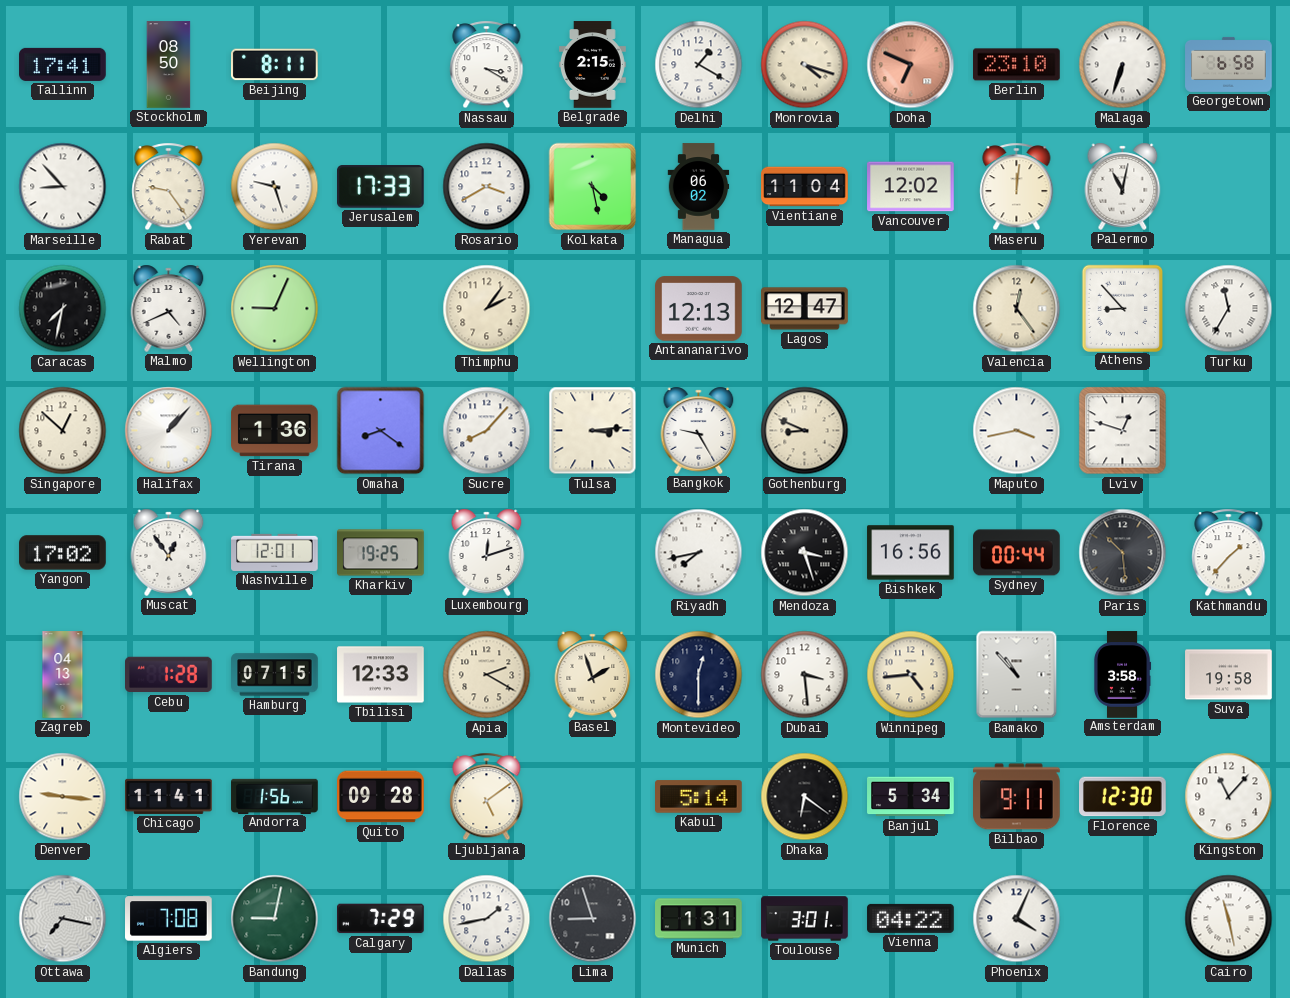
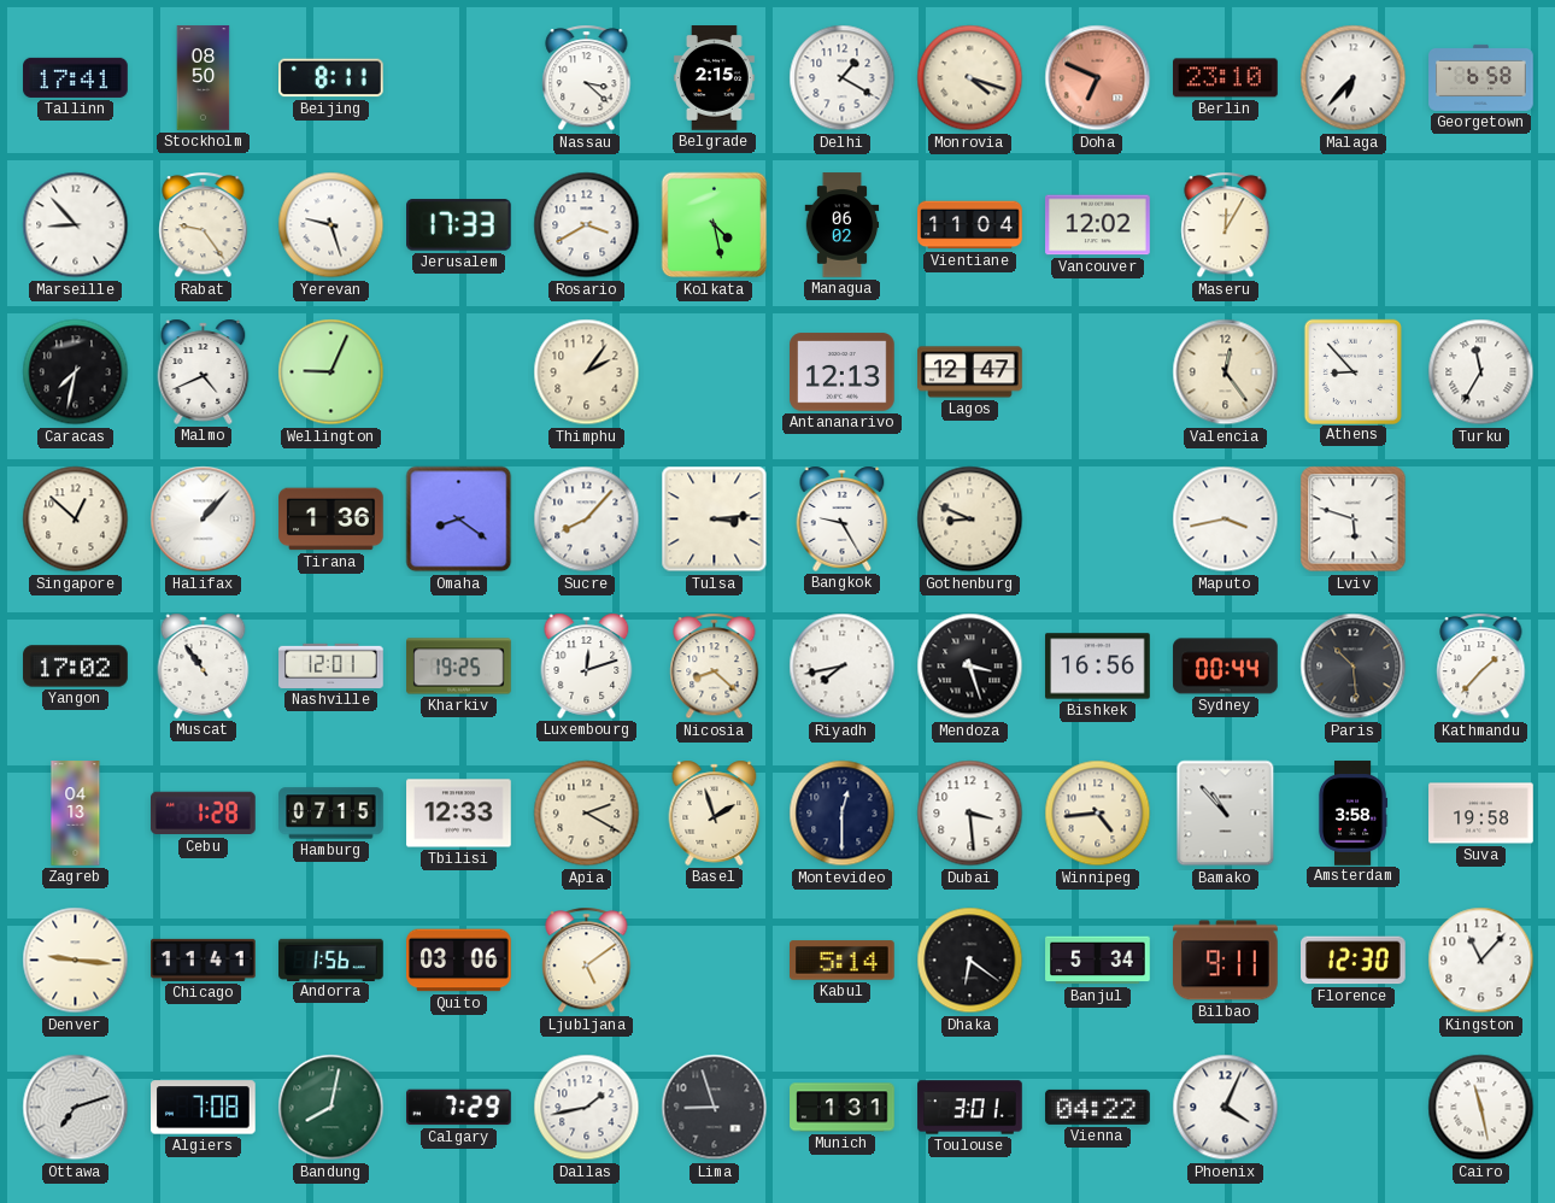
Nassau: 3:20 -> 3:22 (587, 78)
Malaga: 6:33 -> 6:37 (1354, 78)
Maseru: 12:01 -> 12:05 (1226, 225)
Palermo: 11:02 -> none (1123, 186)
Lviv: 12:48 -> 5:48 (1354, 520)
Muscat: 12:54 -> 10:54 (204, 665)
Nicosia: none -> 8:22 (715, 667)
Quito: 09:28 -> 03:06 (459, 961)
Ottawa: 7:17 -> 7:12 (76, 1108)
Bandung: 9:02 -> 8:02 (331, 1108)
